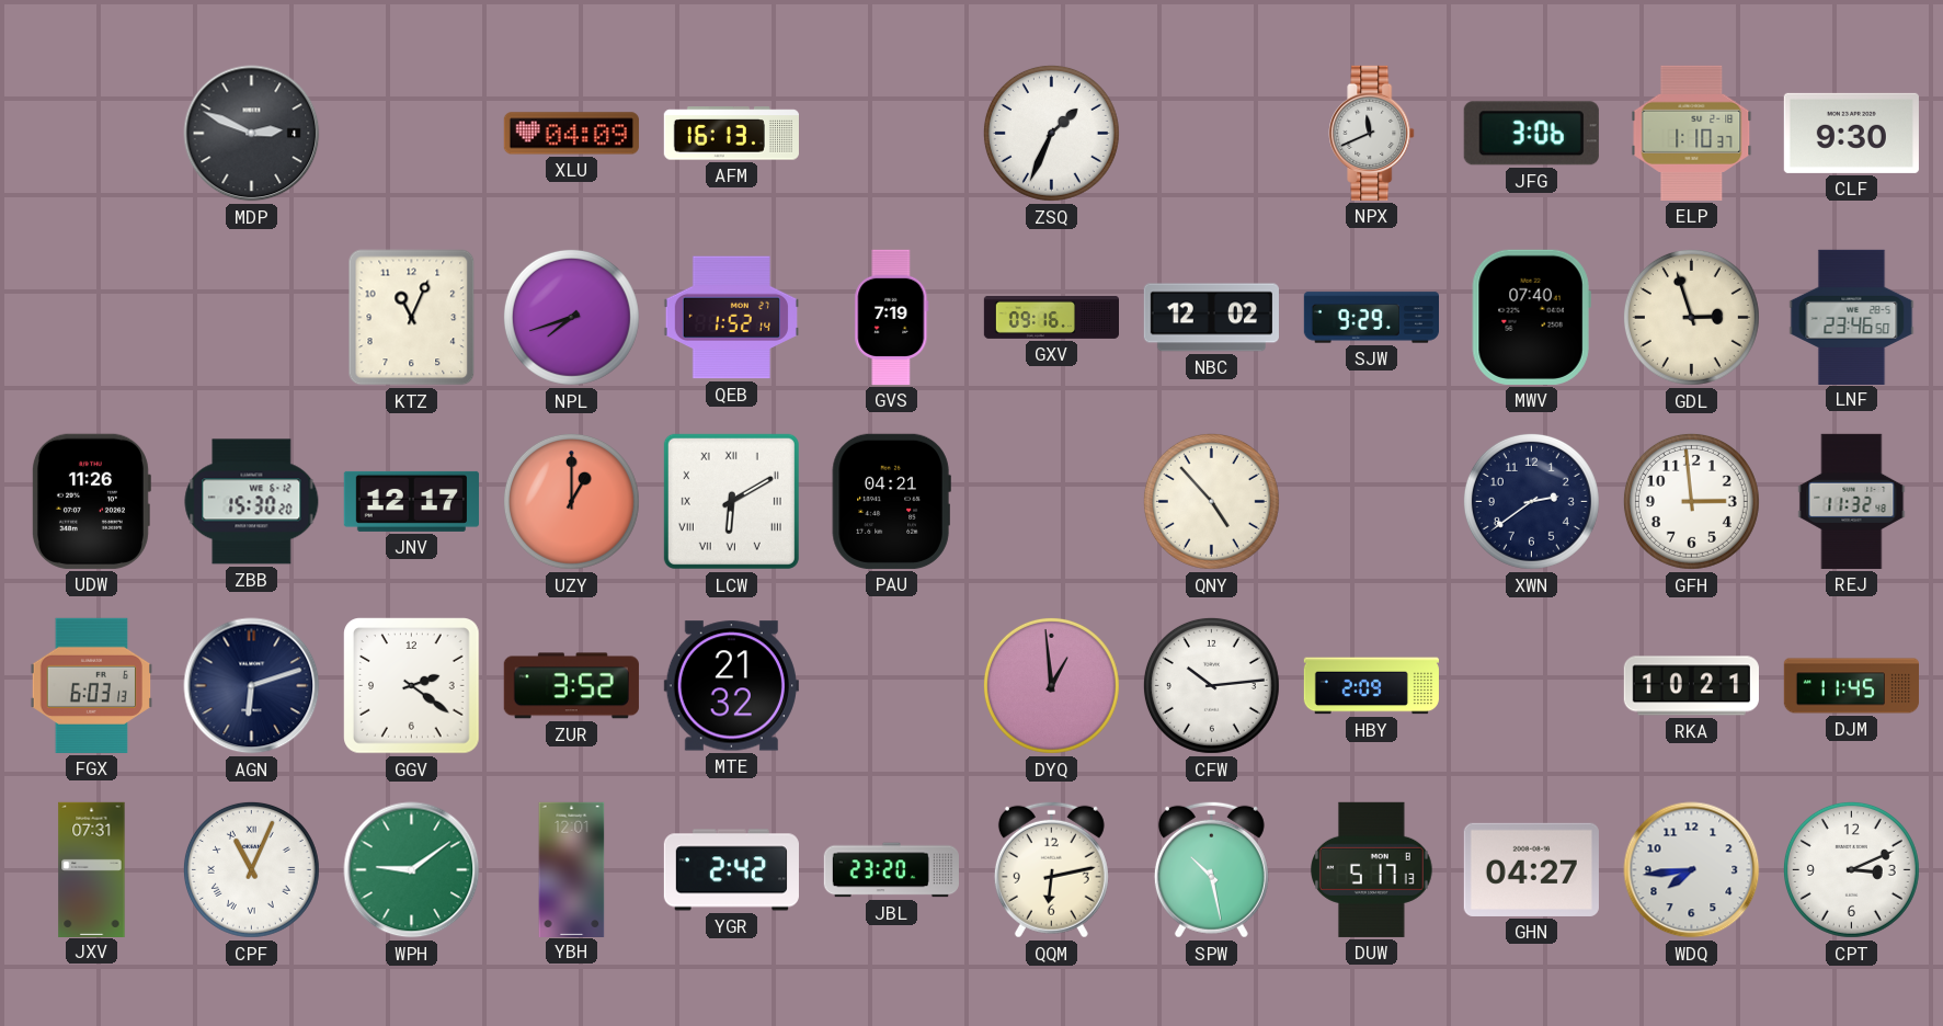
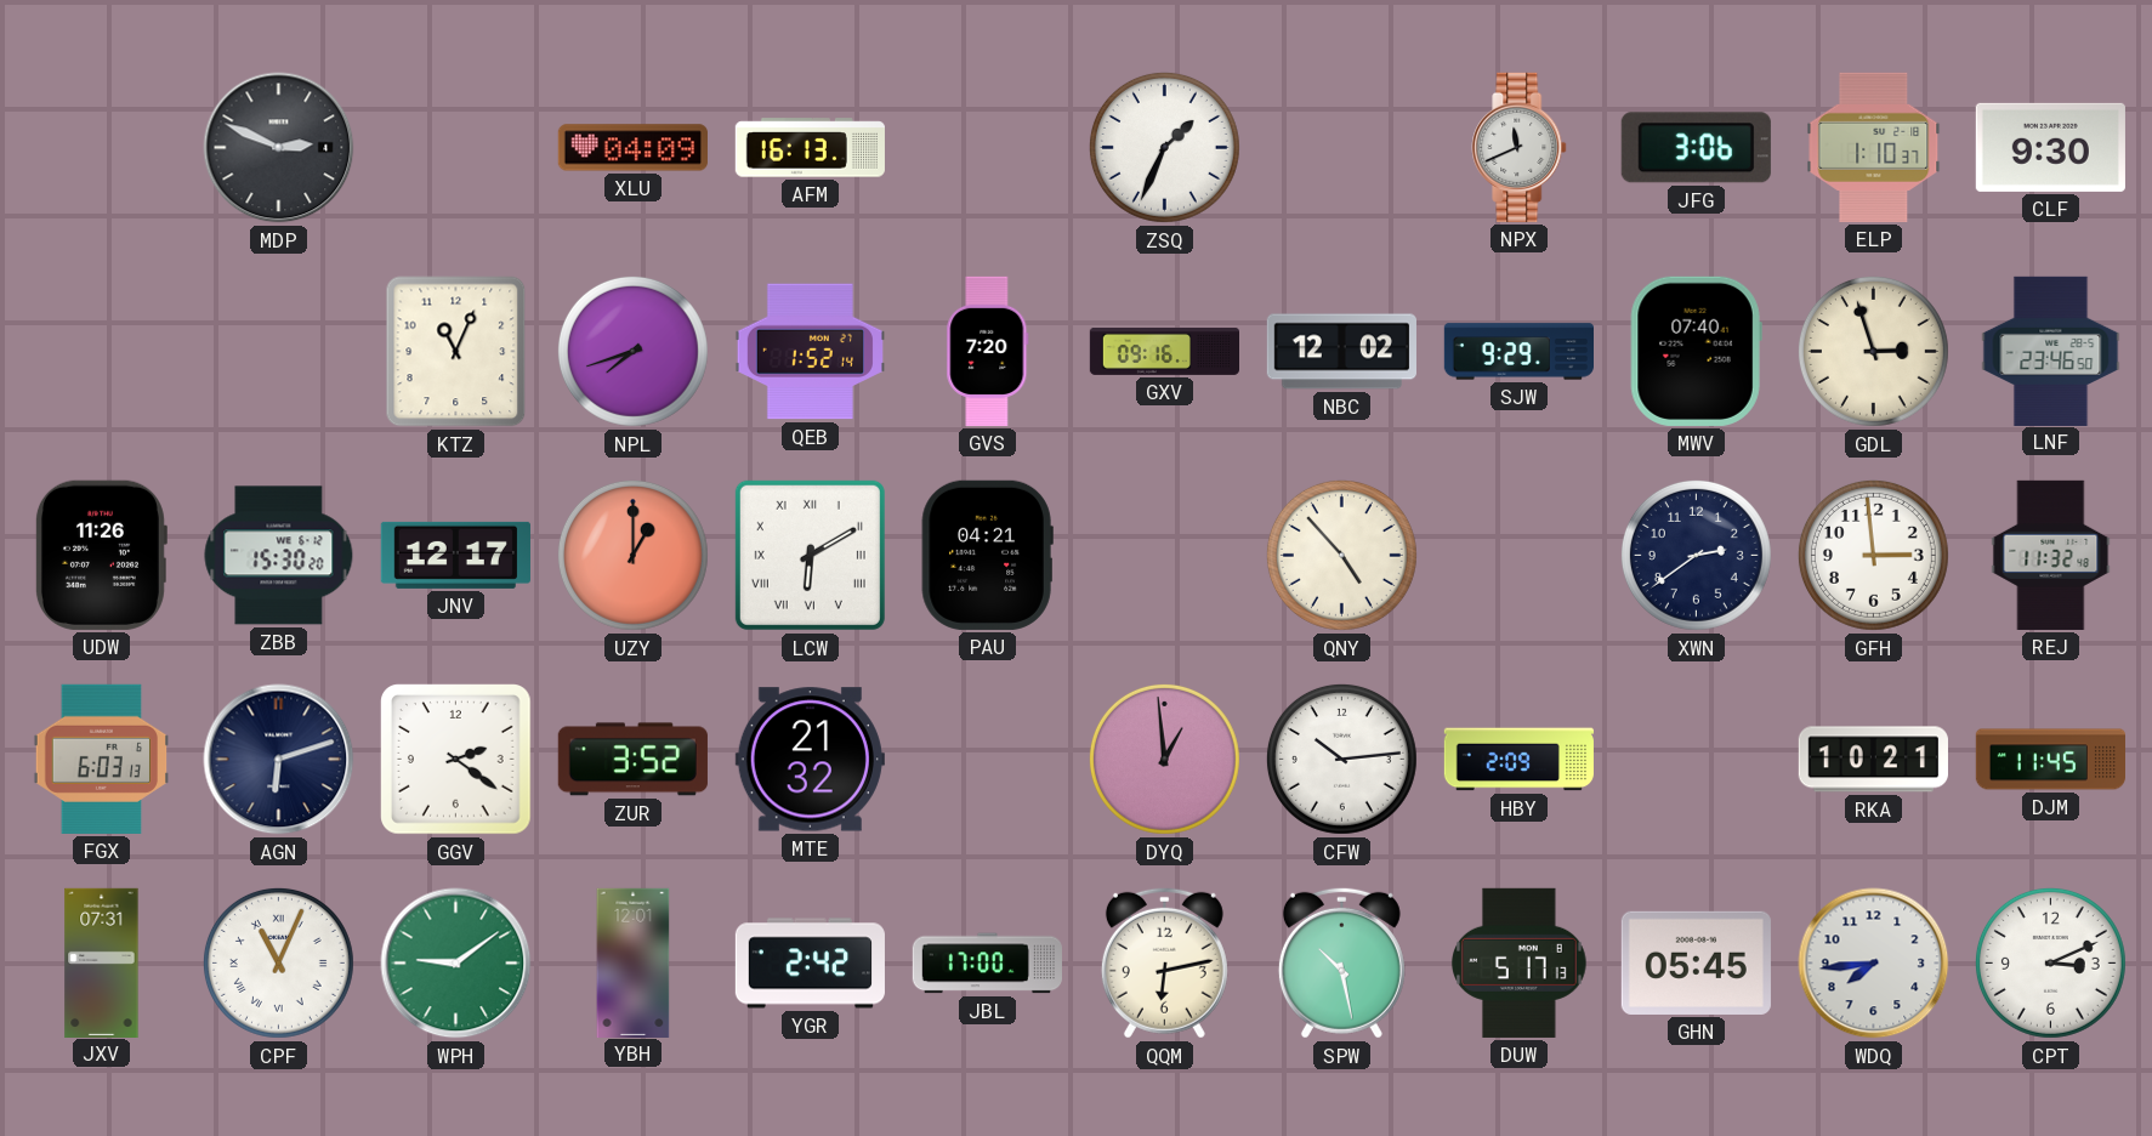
GVS: 7:19 -> 7:20 (988, 351)
JBL: 23:20 -> 17:00 (987, 964)
GHN: 04:27 -> 05:45 (1696, 962)
